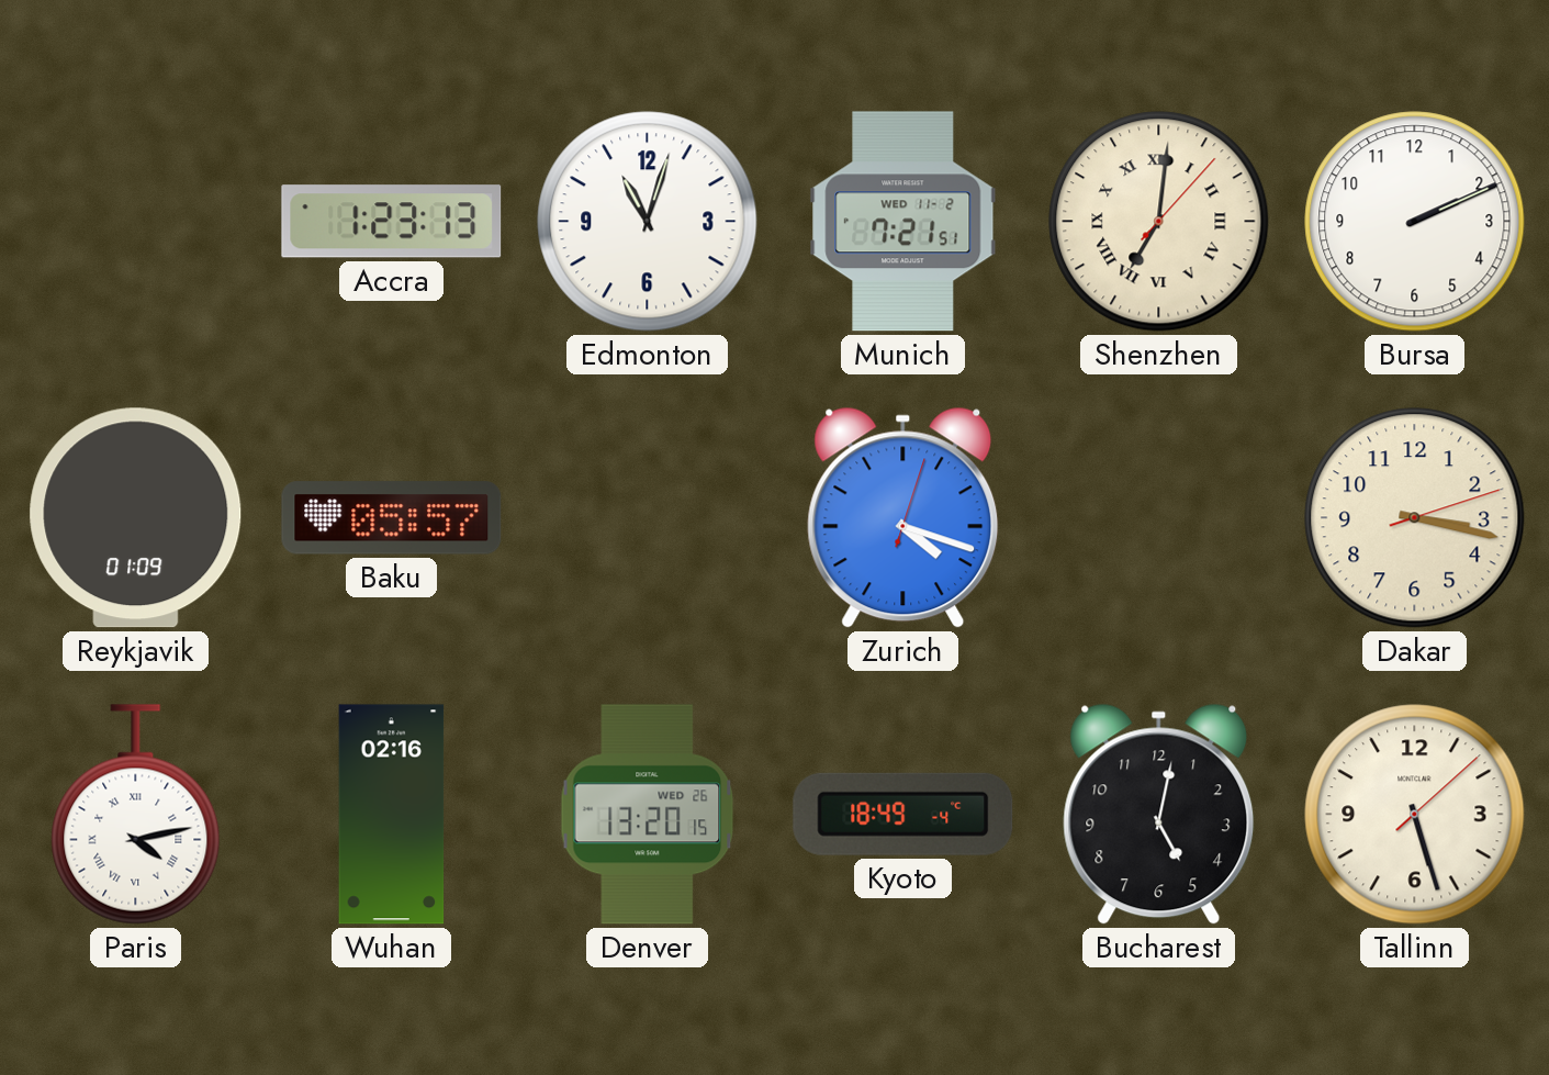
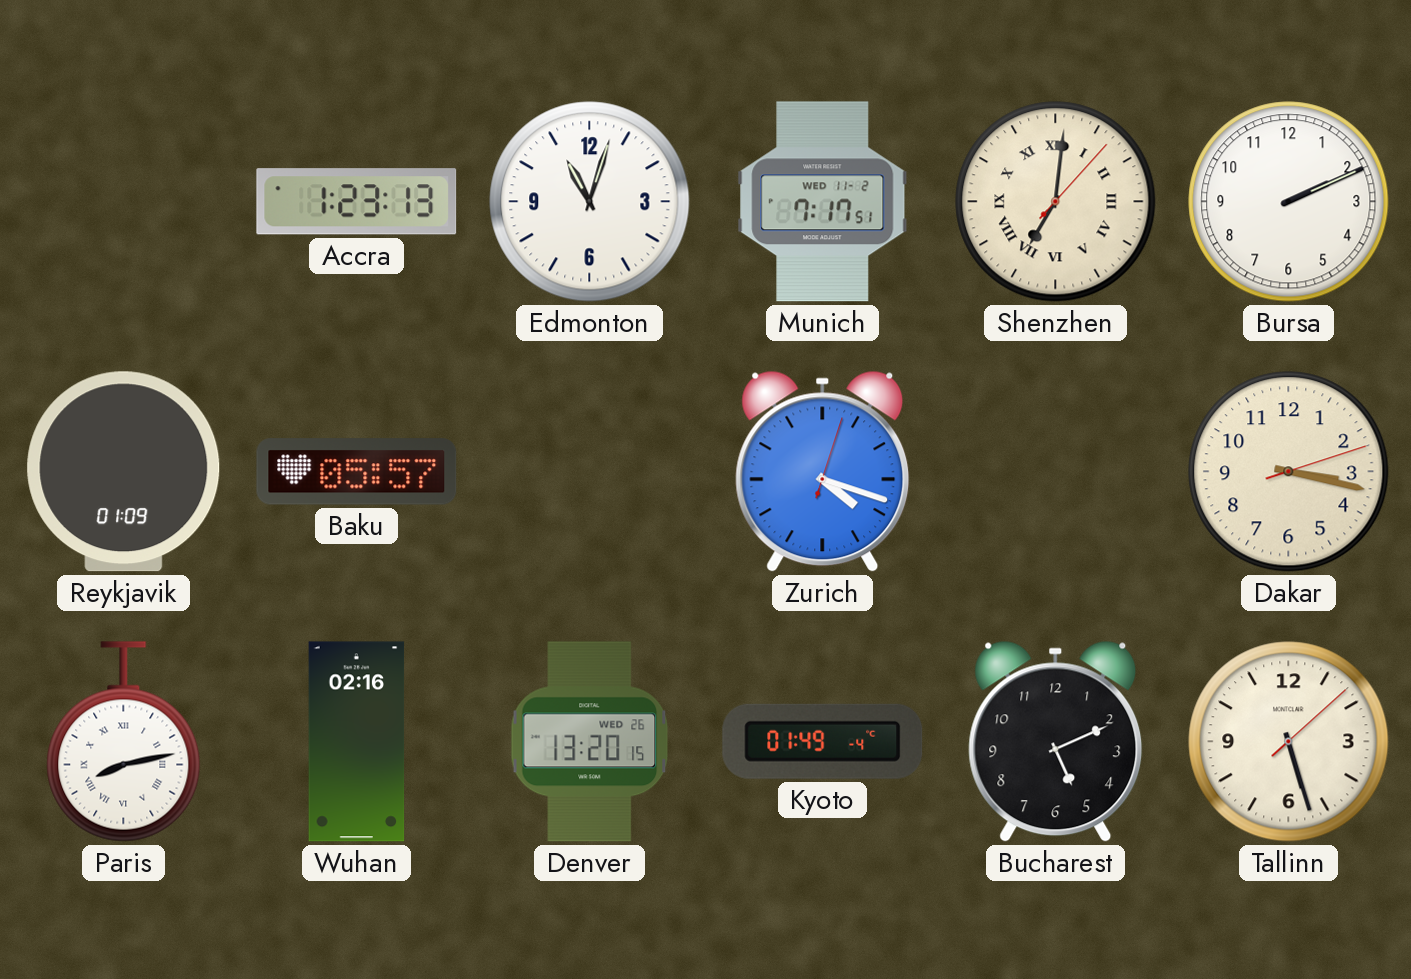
Munich: 7:21 -> 7:17 (823, 202)
Paris: 4:13 -> 8:13 (124, 742)
Kyoto: 18:49 -> 01:49 (823, 741)
Bucharest: 5:02 -> 5:11 (1056, 741)
